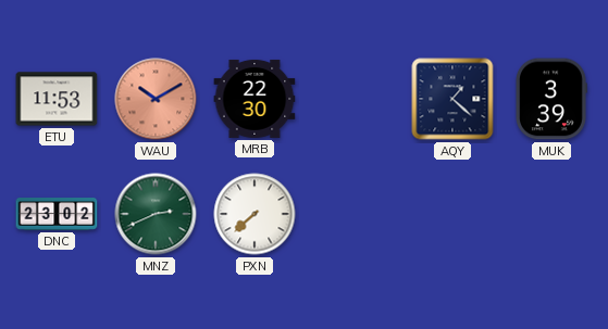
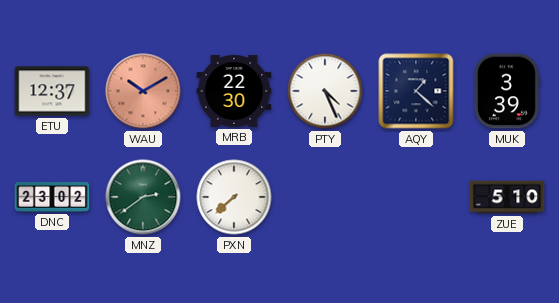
ETU: 11:53 -> 12:37 (52, 91)
PTY: none -> 4:26 (325, 91)
MNZ: 2:41 -> 2:39 (143, 197)
ZUE: none -> 5:10 (507, 197)
